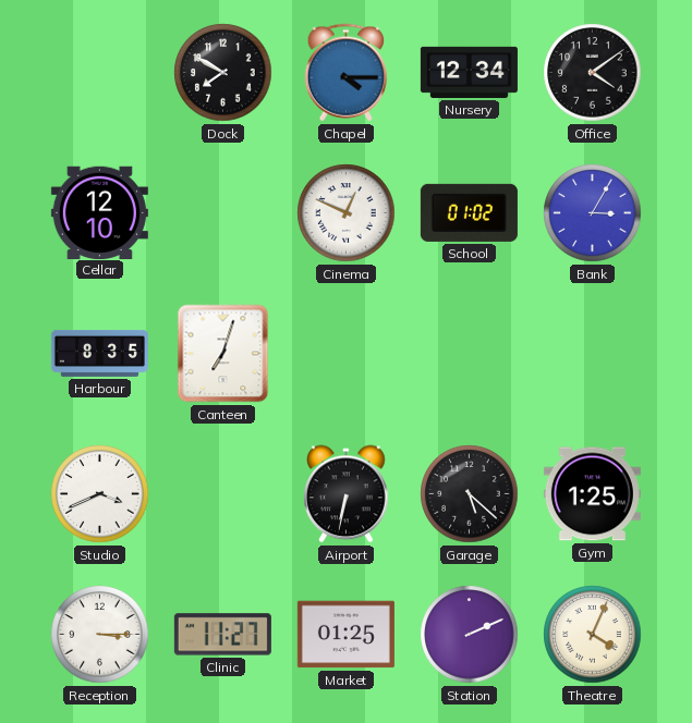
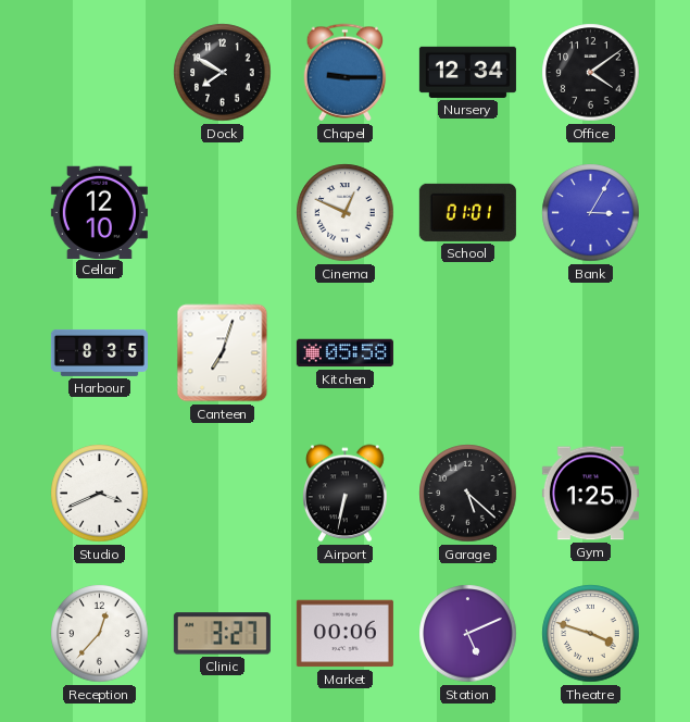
Chapel: 4:15 -> 9:15 (346, 73)
School: 01:02 -> 01:01 (467, 212)
Kitchen: none -> 05:58 (344, 353)
Reception: 3:15 -> 12:37 (100, 634)
Clinic: 11:27 -> 3:27 (222, 634)
Market: 01:25 -> 00:06 (344, 634)
Station: 2:11 -> 5:11 (468, 634)
Theatre: 4:04 -> 3:48 (591, 634)
